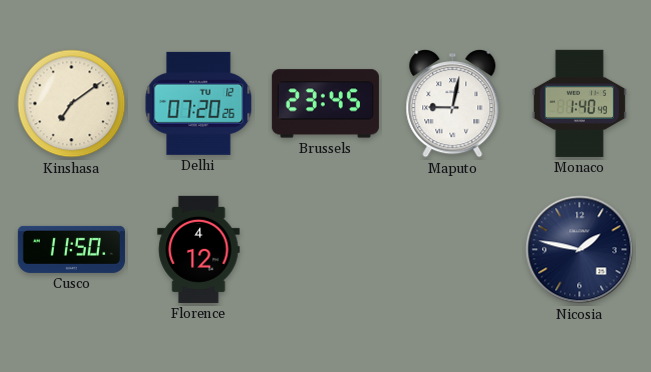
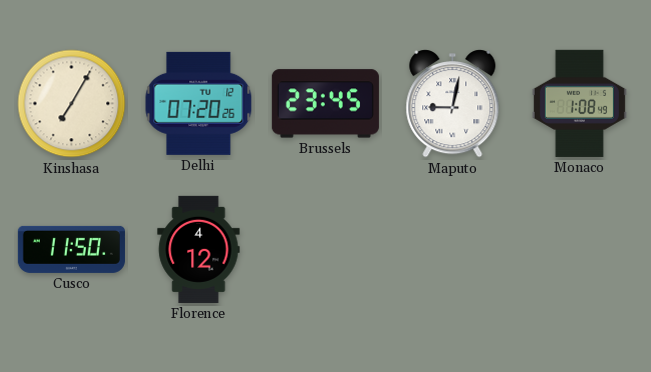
Kinshasa: 7:09 -> 7:05 (72, 104)
Monaco: 1:40 -> 1:08 (579, 103)
Nicosia: 1:47 -> none (580, 250)
